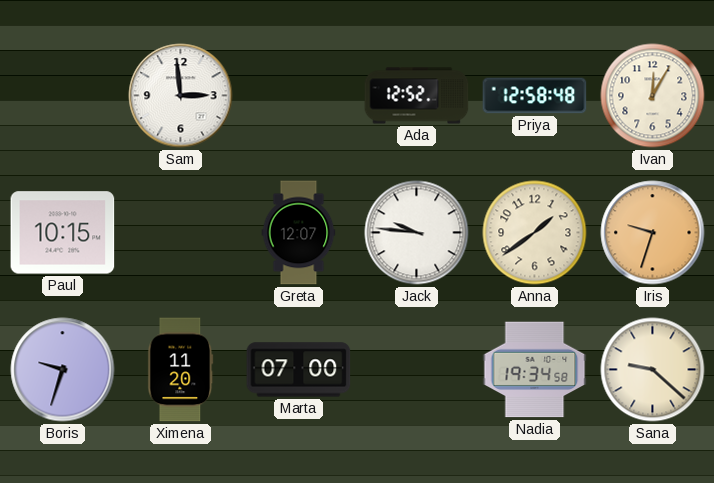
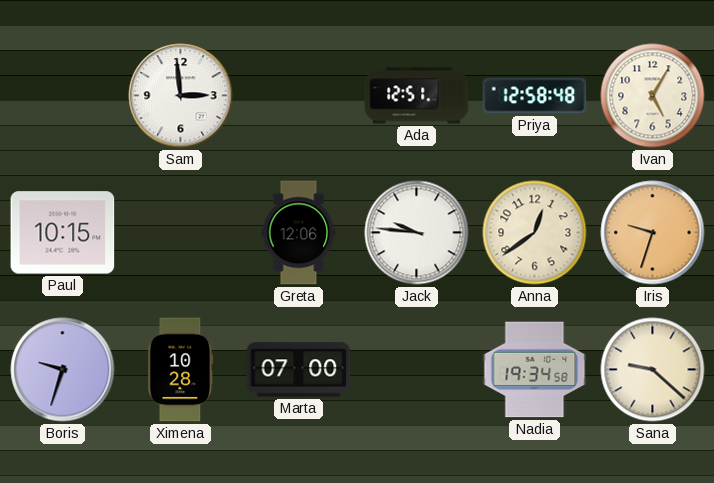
Ada: 12:52 -> 12:51 (417, 96)
Ivan: 12:05 -> 5:05 (653, 96)
Greta: 12:07 -> 12:06 (299, 233)
Anna: 1:39 -> 12:39 (535, 233)
Ximena: 11:20 -> 10:28 (181, 370)
